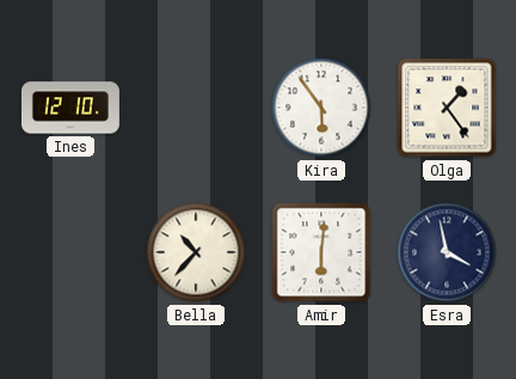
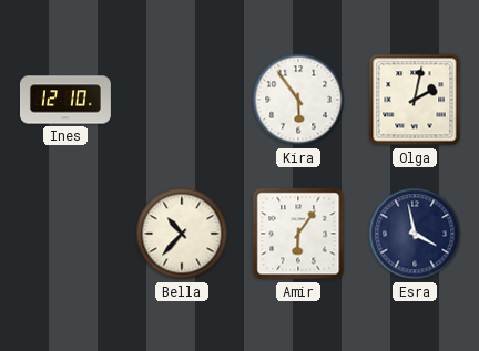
Olga: 1:24 -> 2:02 (415, 100)
Amir: 6:01 -> 6:06 (298, 234)
